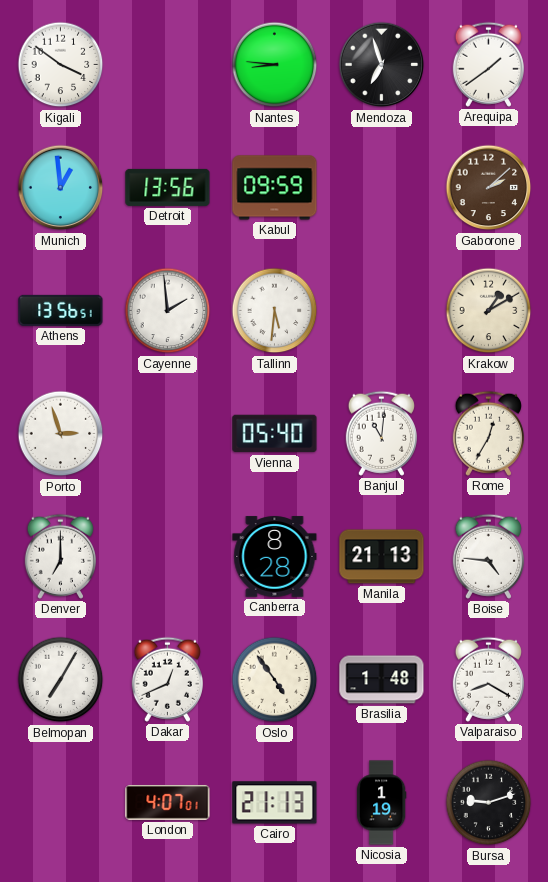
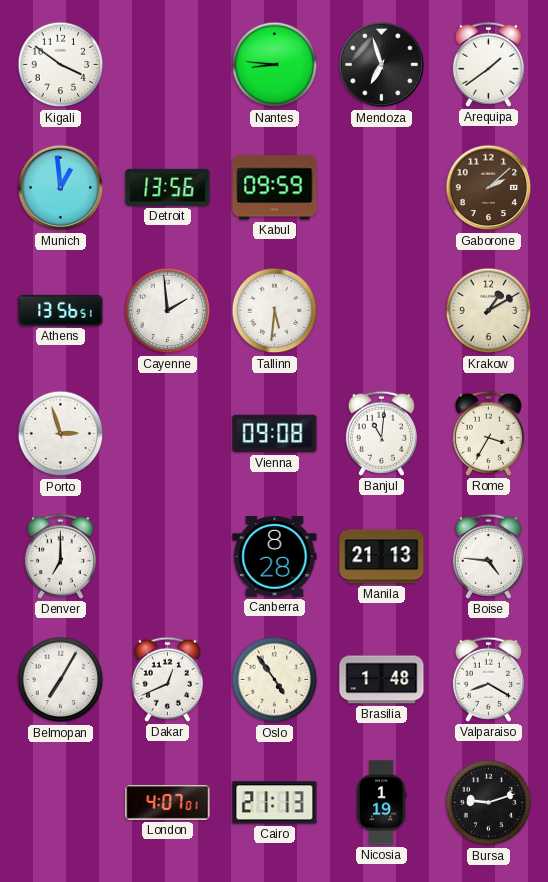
Vienna: 05:40 -> 09:08 (275, 434)
Rome: 12:35 -> 3:35 (488, 433)
